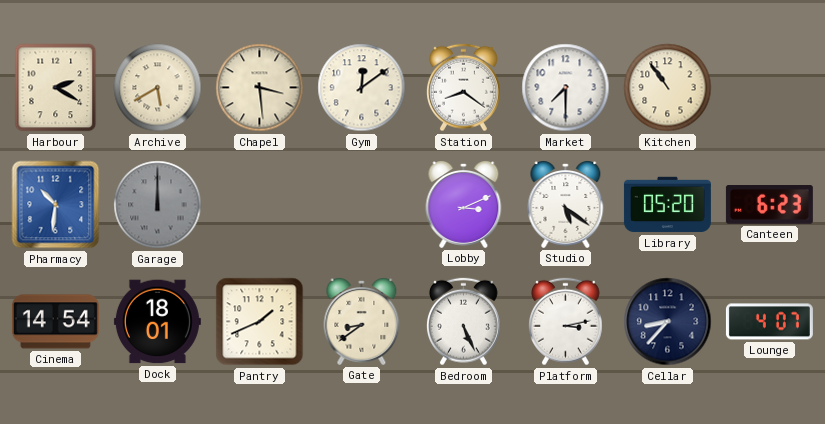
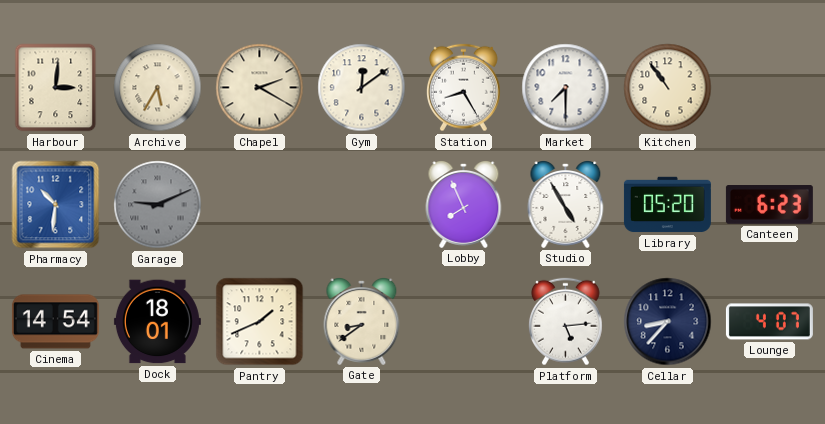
Harbour: 2:20 -> 3:01 (56, 88)
Archive: 5:40 -> 5:35 (158, 88)
Chapel: 3:29 -> 2:20 (260, 88)
Station: 8:21 -> 8:25 (464, 88)
Garage: 12:00 -> 9:11 (158, 205)
Lobby: 3:11 -> 7:56 (464, 205)
Studio: 5:21 -> 4:55 (566, 205)
Bedroom: 5:26 -> none (464, 322)
Platform: 3:13 -> 5:14 (566, 322)
